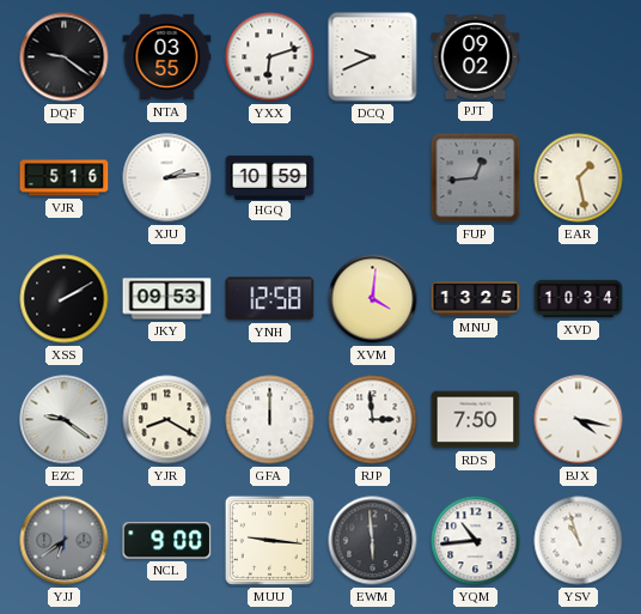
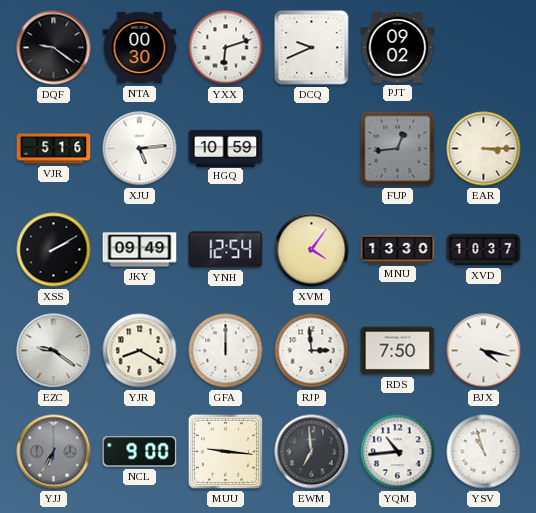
NTA: 03:55 -> 00:30 (140, 48)
XJU: 2:14 -> 5:14 (140, 149)
EAR: 1:28 -> 3:15 (484, 149)
JKY: 09:53 -> 09:49 (140, 250)
YNH: 12:58 -> 12:54 (226, 250)
XVM: 4:01 -> 4:06 (312, 250)
MNU: 13:25 -> 13:30 (398, 250)
XVD: 10:34 -> 10:37 (484, 250)
YJJ: 6:39 -> 6:35 (54, 452)
EWM: 5:59 -> 6:59 (312, 452)
